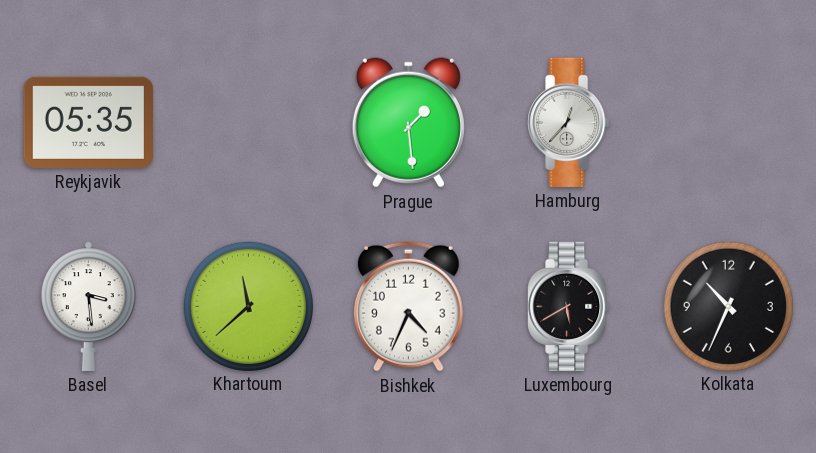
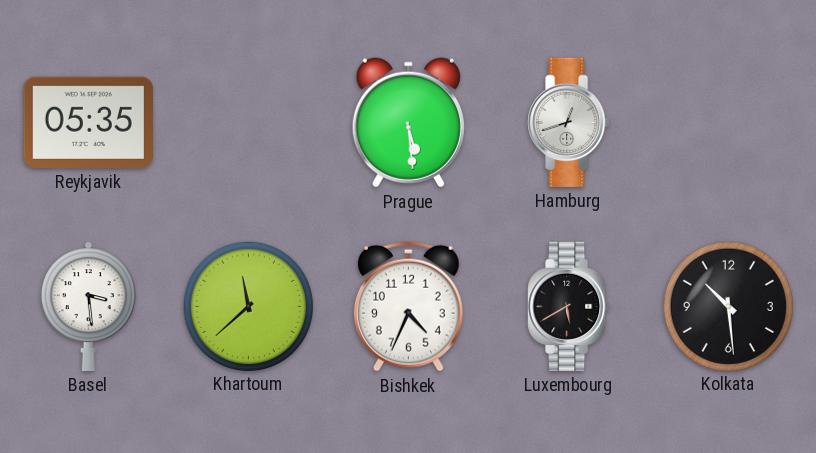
Prague: 1:29 -> 5:29 (408, 123)
Hamburg: 12:37 -> 12:42 (569, 122)
Kolkata: 10:34 -> 10:29 (728, 306)
